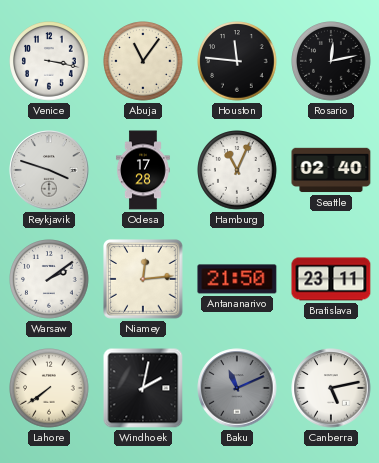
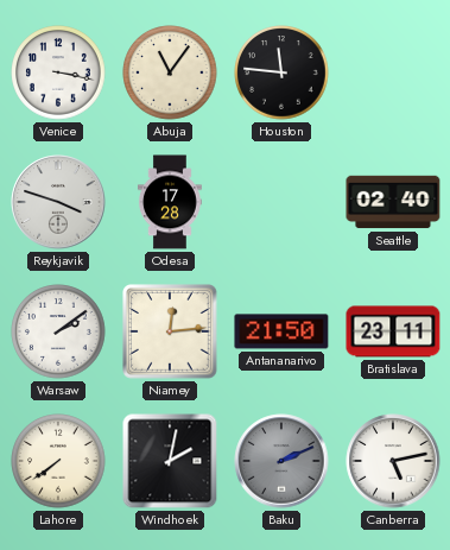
Rosario: 12:13 -> none (331, 61)
Hamburg: 11:04 -> none (237, 170)
Baku: 11:11 -> 2:11 (281, 461)
